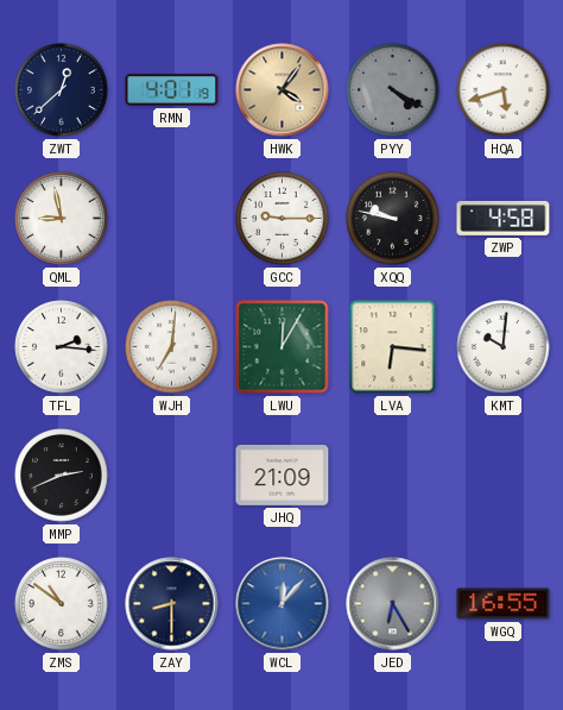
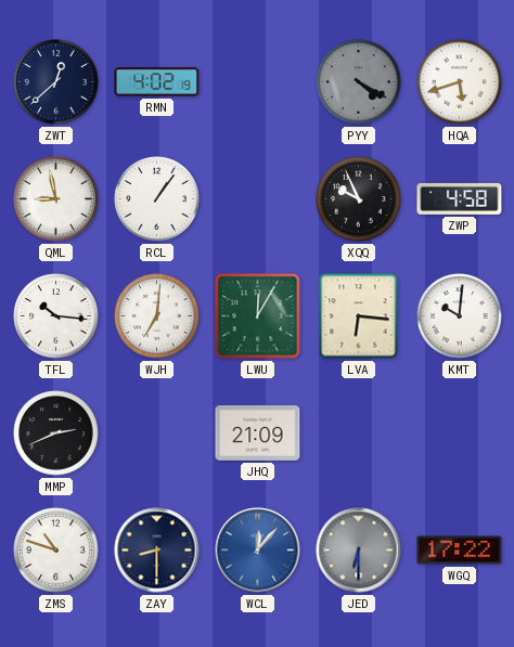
RMN: 4:01 -> 4:02 (157, 82)
HWK: 4:06 -> none (283, 90)
RCL: none -> 1:06 (157, 199)
GCC: 9:15 -> none (283, 219)
XQQ: 9:47 -> 9:56 (359, 199)
TFL: 2:16 -> 10:16 (56, 316)
ZMS: 10:51 -> 10:48 (56, 551)
JED: 6:25 -> 6:30 (359, 551)
WGQ: 16:55 -> 17:22 (460, 551)
